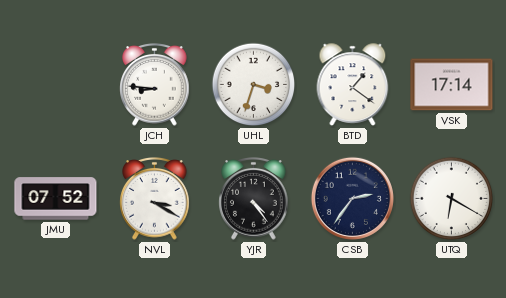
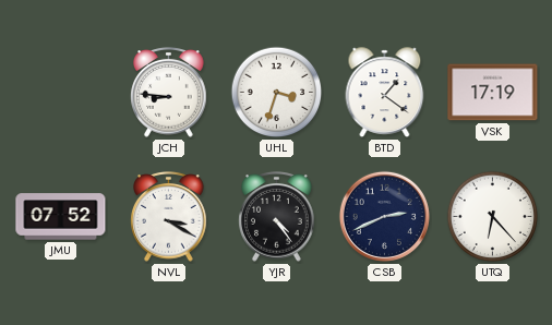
VSK: 17:14 -> 17:19 (493, 93)
CSB: 2:36 -> 2:41 (384, 216)
UTQ: 6:20 -> 6:23 (493, 217)
